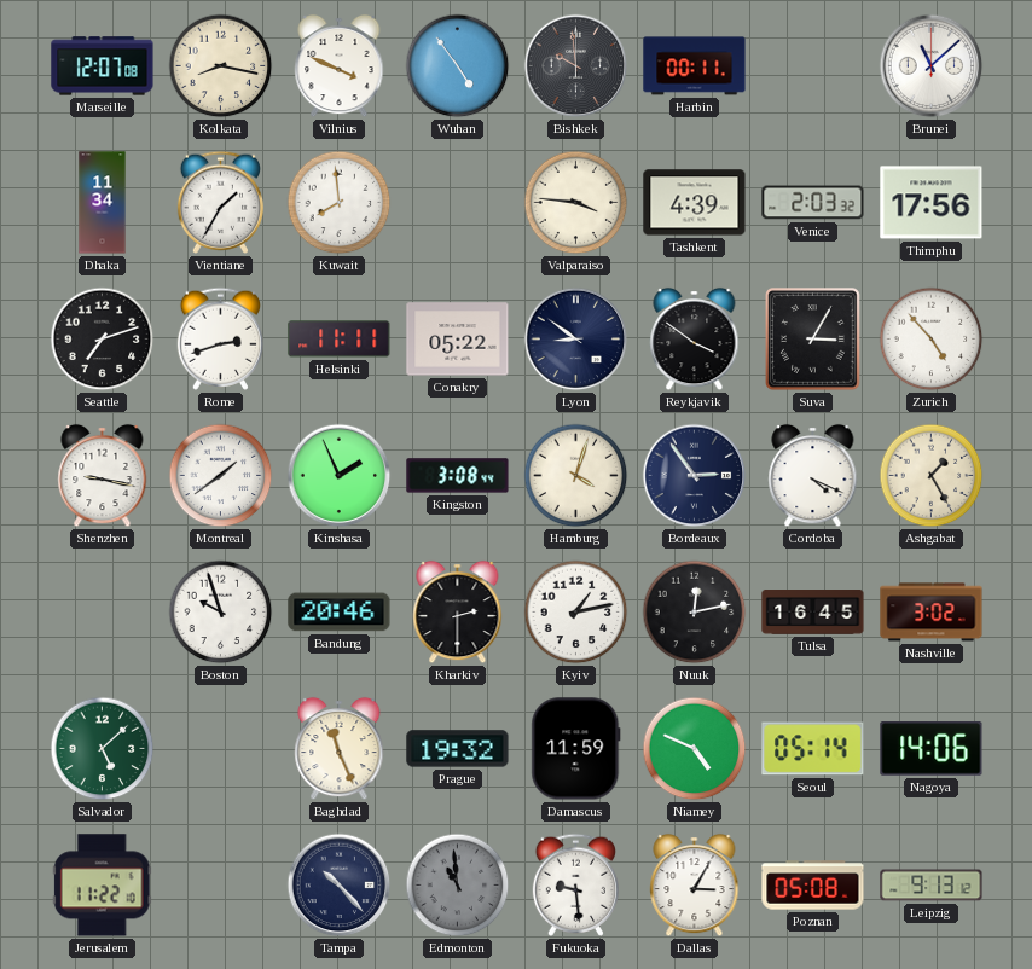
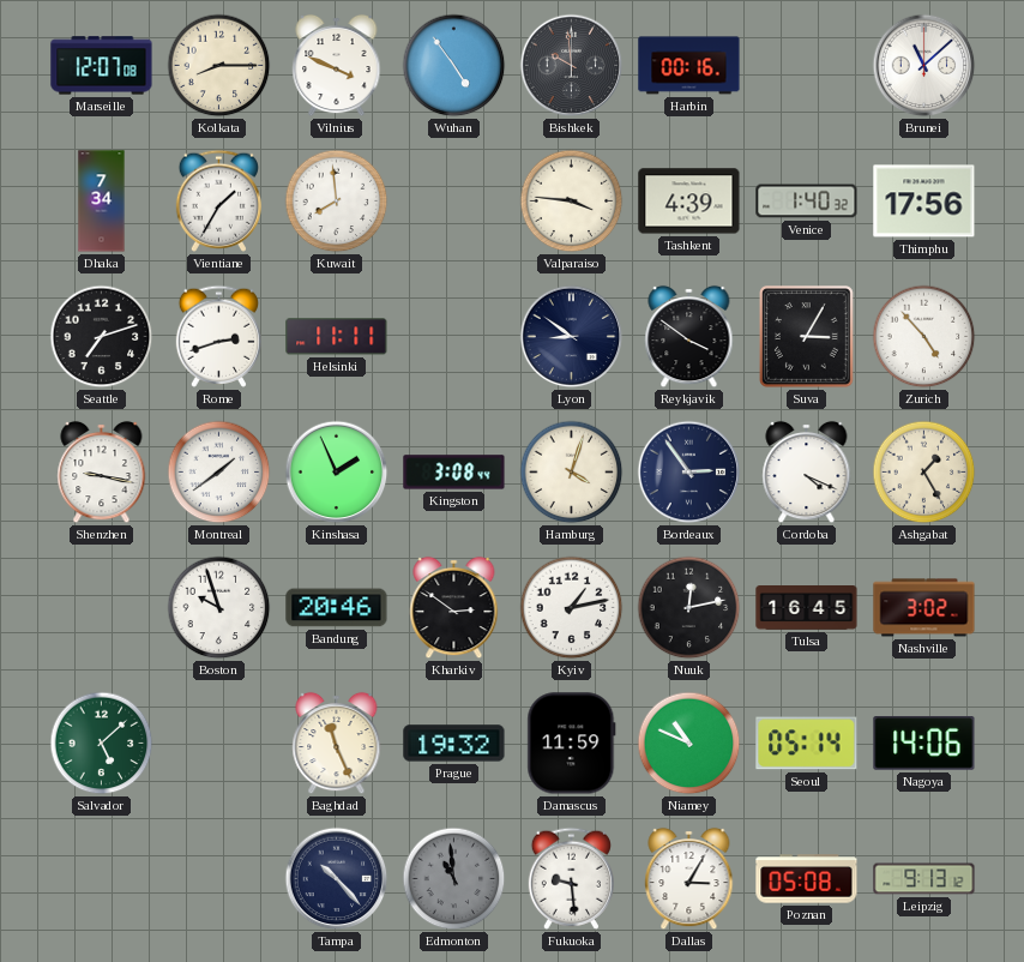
Kolkata: 8:17 -> 8:15 (219, 66)
Harbin: 00:11 -> 00:16 (689, 66)
Dhaka: 11:34 -> 7:34 (102, 202)
Venice: 2:03 -> 1:40 (807, 202)
Conakry: 05:22 -> none (458, 340)
Kharkiv: 2:30 -> 2:51 (454, 608)
Niamey: 4:49 -> 10:49 (689, 744)
Jerusalem: 11:22 -> none (102, 886)
